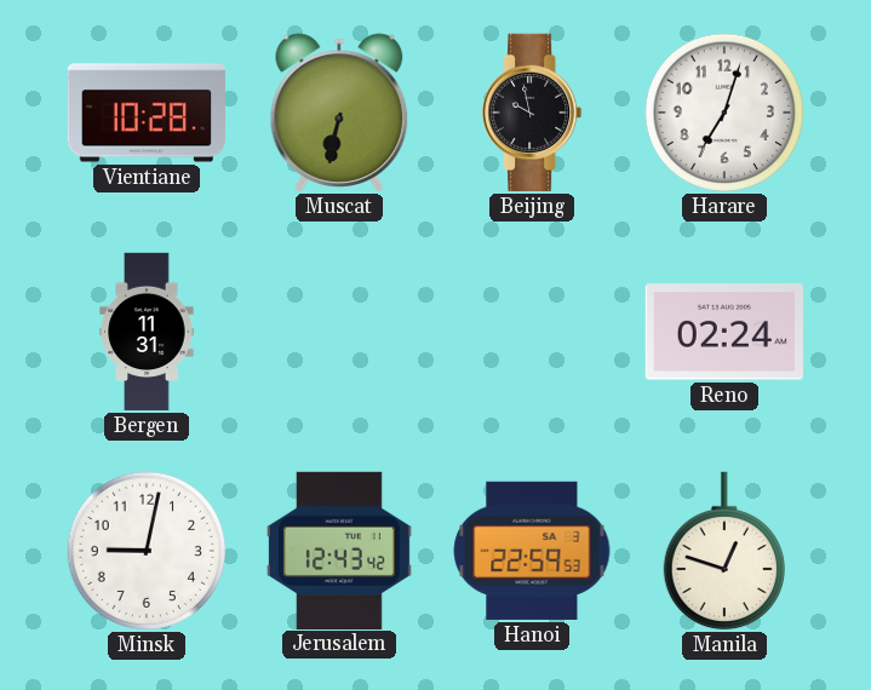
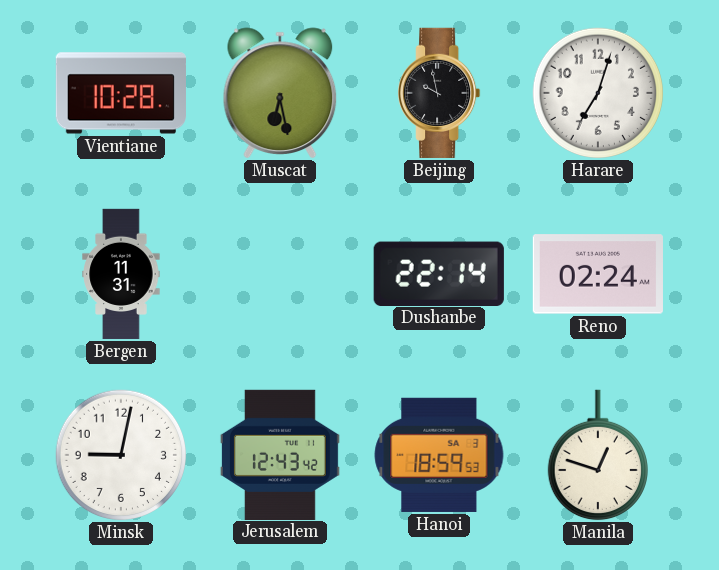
Muscat: 6:32 -> 6:28 (280, 93)
Dushanbe: none -> 22:14 (439, 273)
Hanoi: 22:59 -> 18:59 (439, 455)
